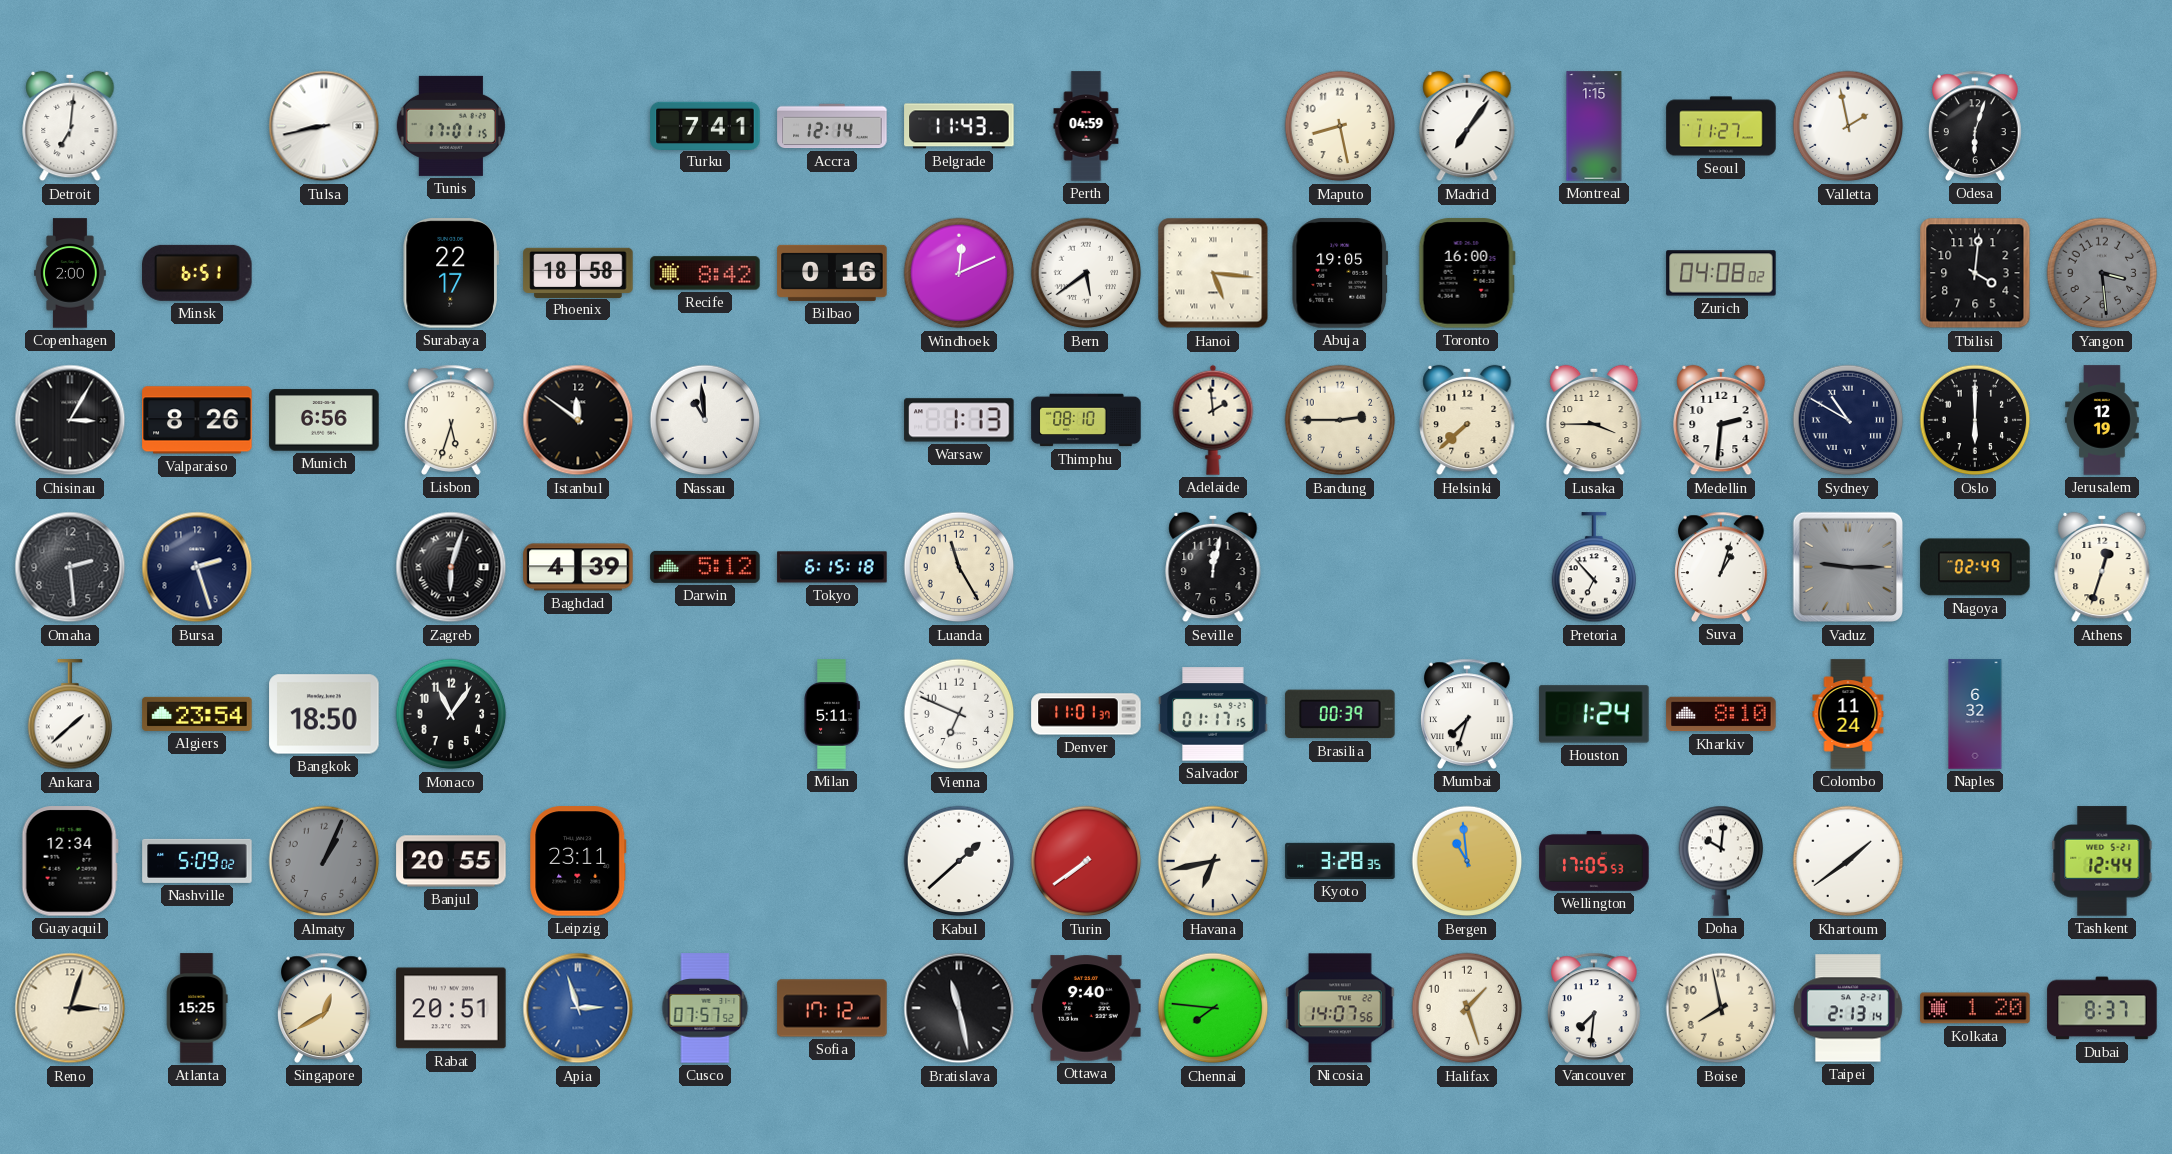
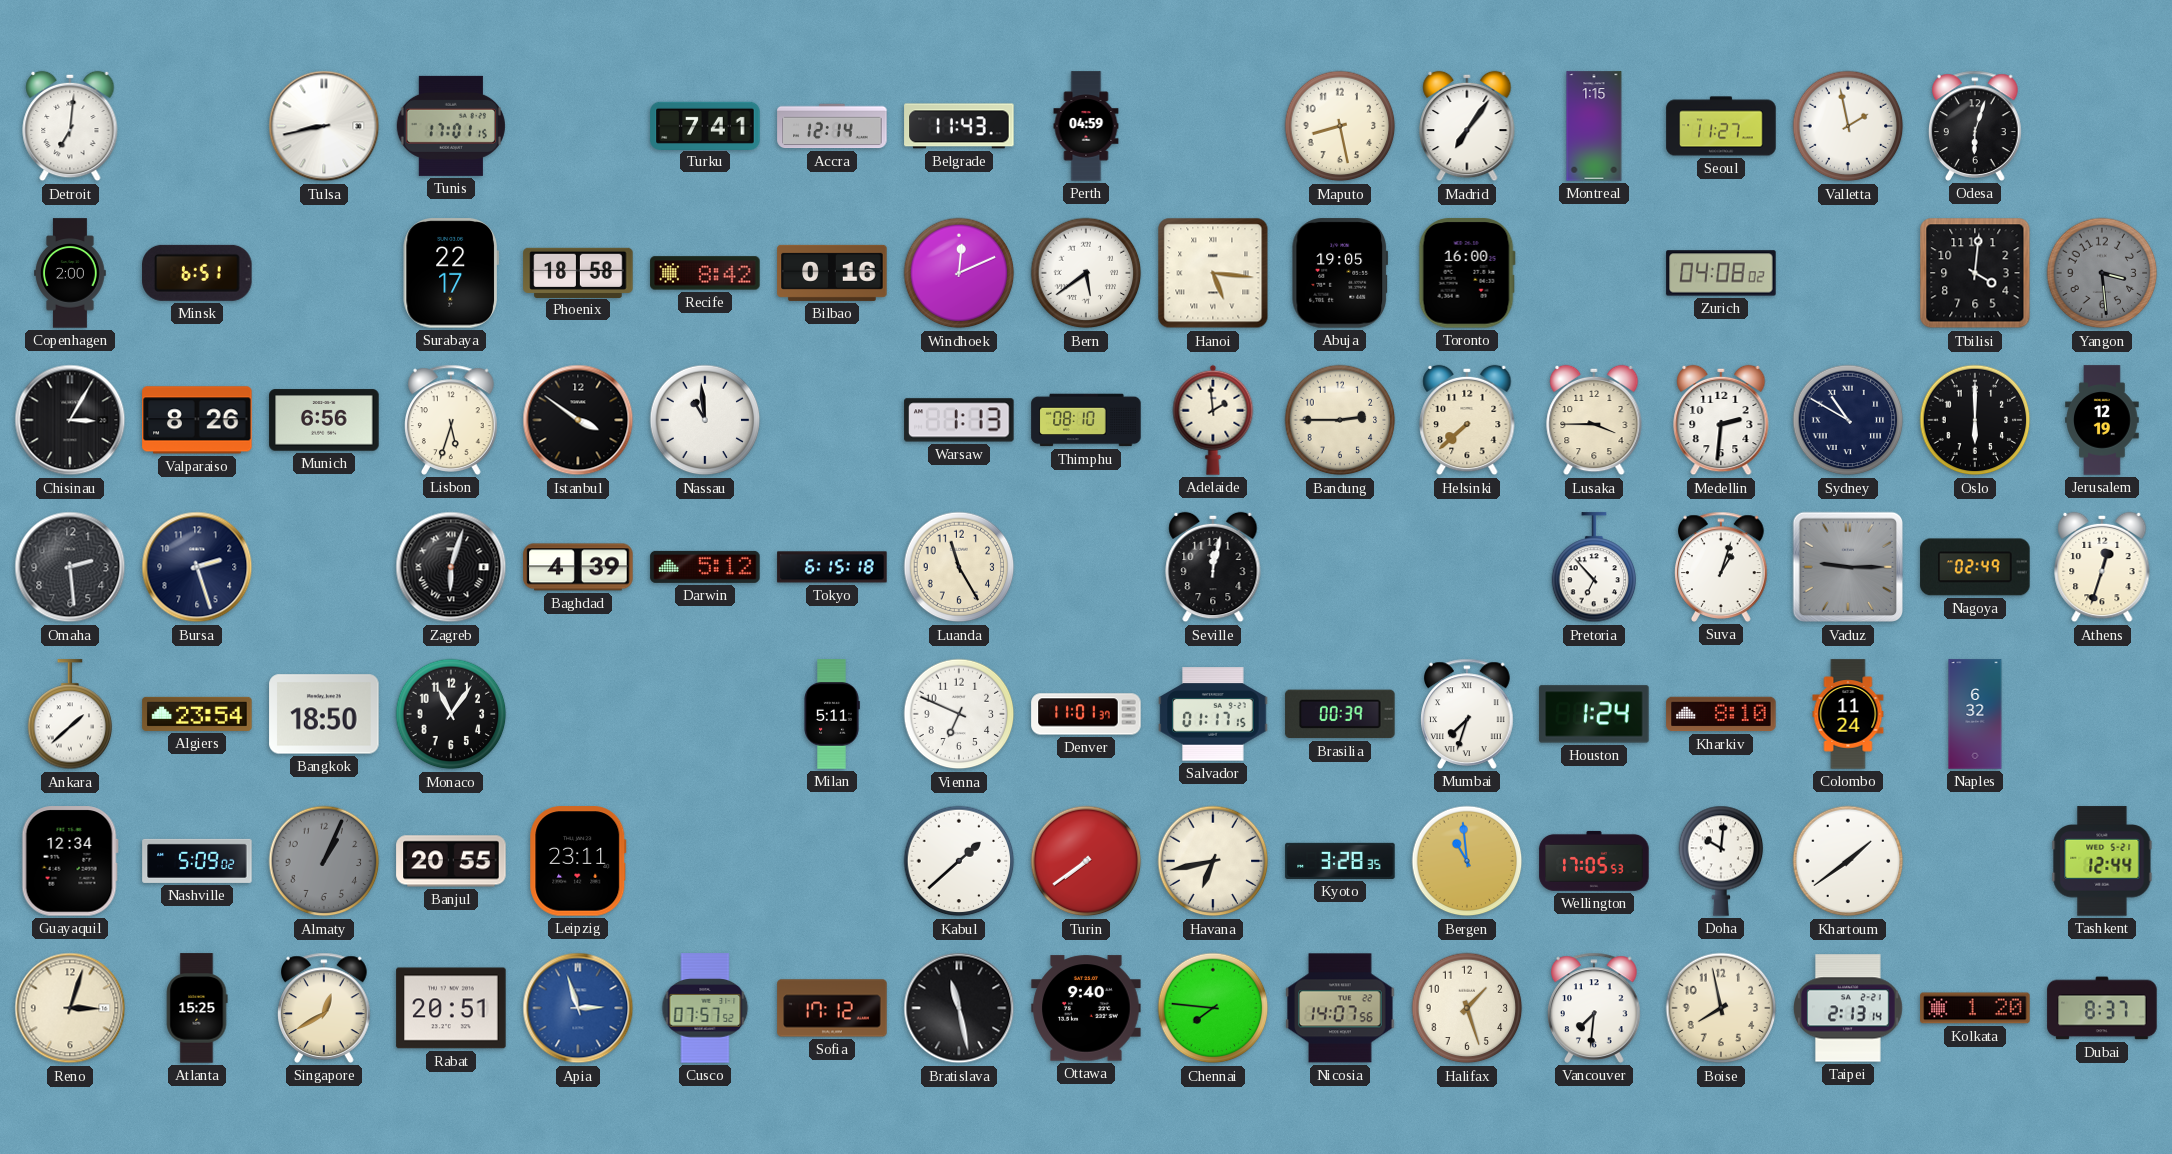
Istanbul: 11:51 -> 3:51 (578, 420)
